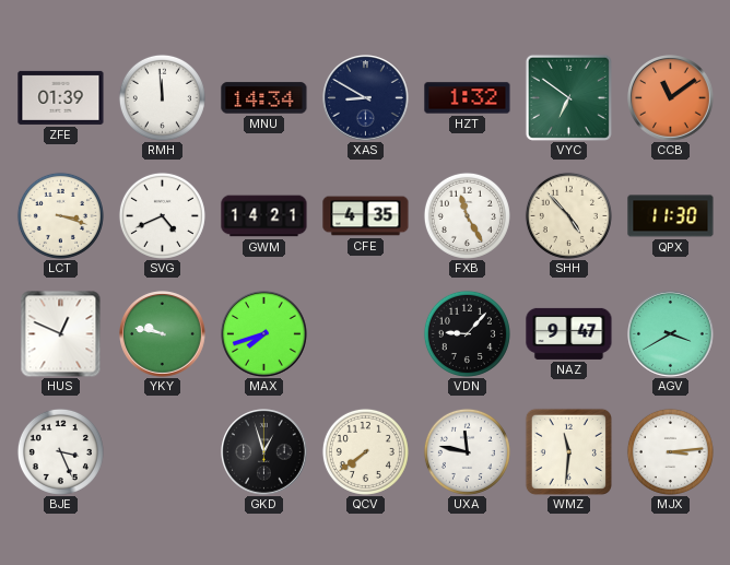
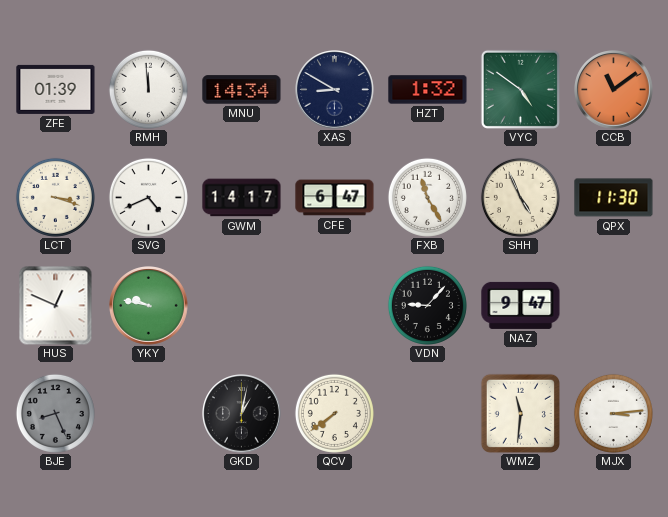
VYC: 6:51 -> 4:51 (520, 89)
GWM: 14:21 -> 14:17 (242, 198)
CFE: 4:35 -> 6:47 (335, 198)
SHH: 4:53 -> 4:56 (520, 197)
MAX: 7:42 -> none (264, 334)
AGV: 3:40 -> none (671, 334)
BJE: 3:26 -> 8:26 (55, 413)
BJE dial: white -> grey (55, 413)
GKD: 12:57 -> 1:02 (242, 414)
UXA: 11:47 -> none (467, 451)
